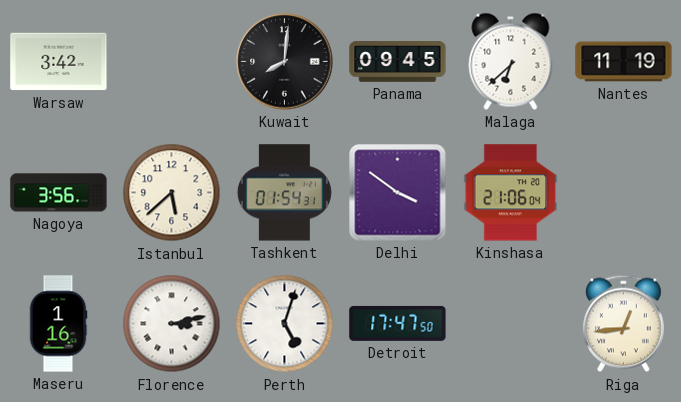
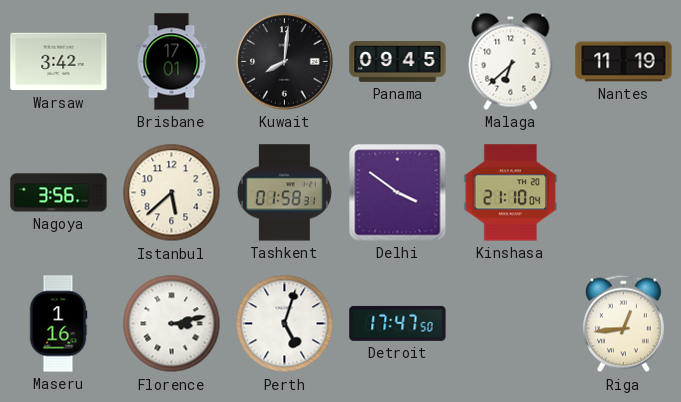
Brisbane: none -> 17:01 (172, 62)
Tashkent: 01:54 -> 01:58 (284, 193)
Kinshasa: 21:06 -> 21:10 (511, 193)
